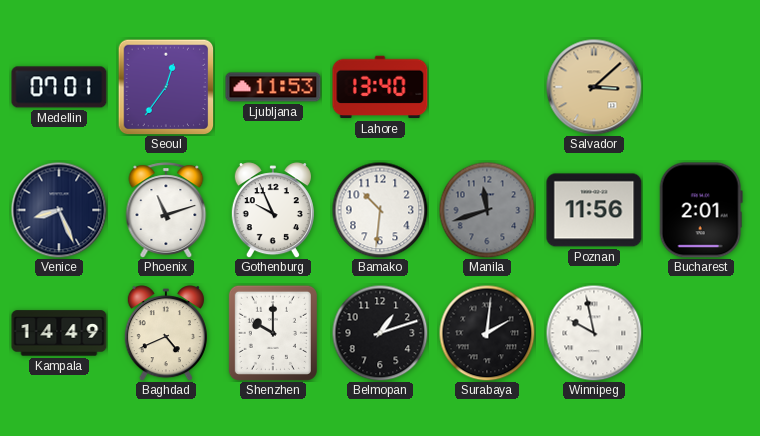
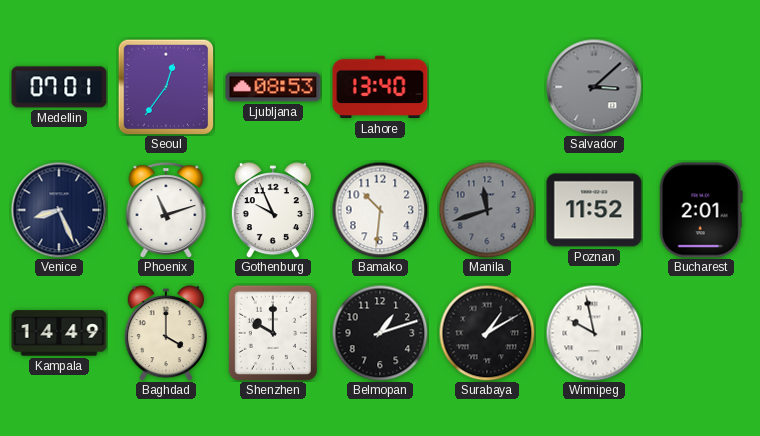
Ljubljana: 11:53 -> 08:53 (273, 87)
Salvador dial: champagne -> grey (594, 87)
Poznan: 11:56 -> 11:52 (594, 210)
Baghdad: 4:41 -> 4:00 (166, 333)
Surabaya: 2:01 -> 1:10 (487, 333)
